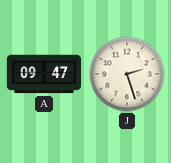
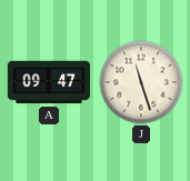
J: 2:27 -> 11:27 (141, 82)
